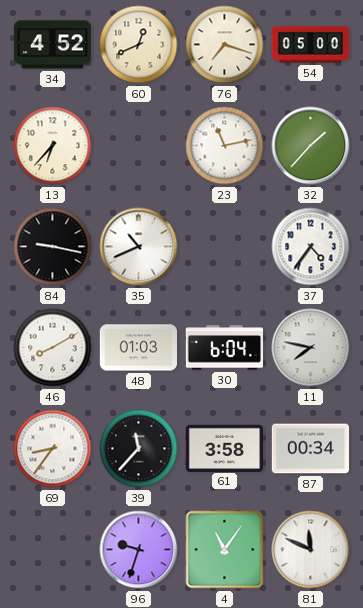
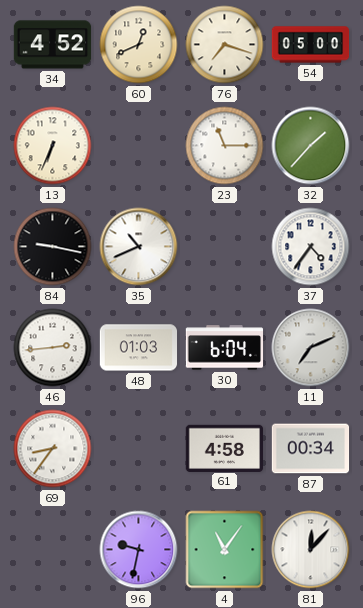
13: 6:37 -> 6:34 (53, 146)
23: 11:13 -> 11:15 (225, 146)
46: 8:10 -> 2:44 (53, 348)
11: 7:47 -> 7:11 (311, 348)
39: 11:37 -> none (139, 449)
61: 3:58 -> 4:58 (224, 448)
96: 9:33 -> 9:32 (139, 550)
81: 11:49 -> 12:07 (311, 550)
